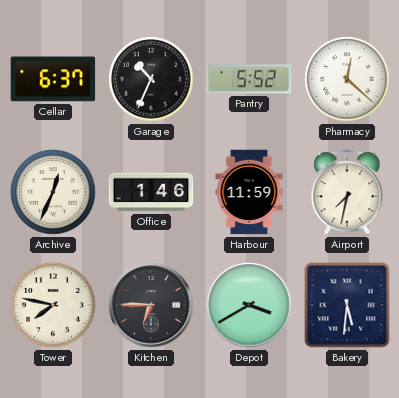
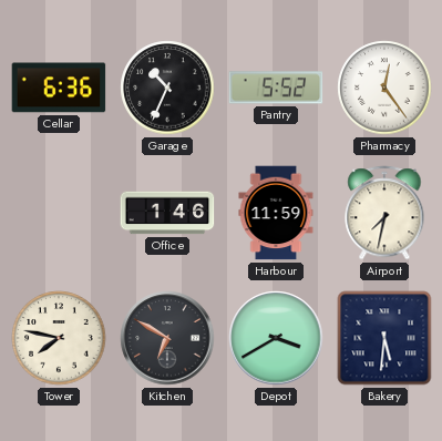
Cellar: 6:37 -> 6:36 (59, 88)
Pharmacy: 12:22 -> 12:24 (384, 88)
Archive: 12:34 -> none (53, 192)
Kitchen: 6:45 -> 6:50 (167, 338)
